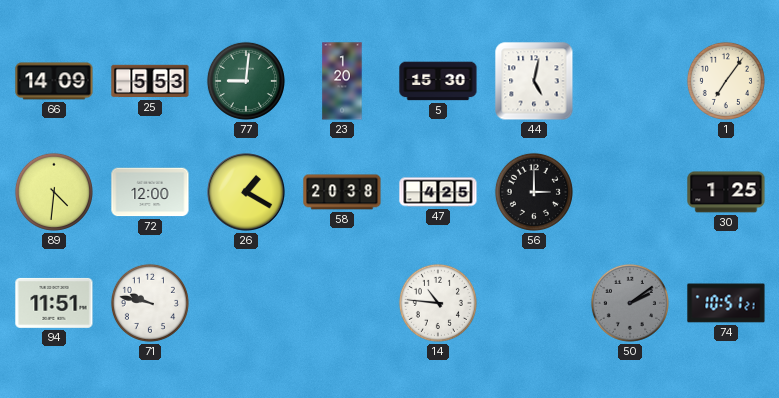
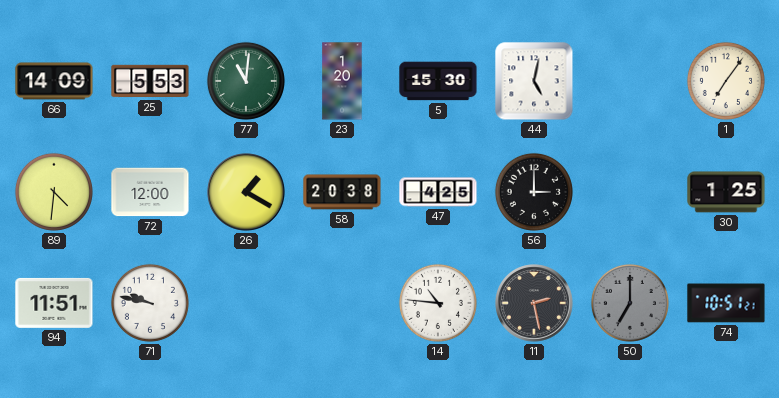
77: 9:01 -> 11:01 (246, 81)
11: none -> 2:28 (534, 303)
50: 2:09 -> 7:00 (630, 303)
